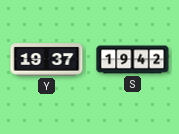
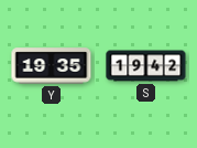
Y: 19:37 -> 19:35 (52, 66)
